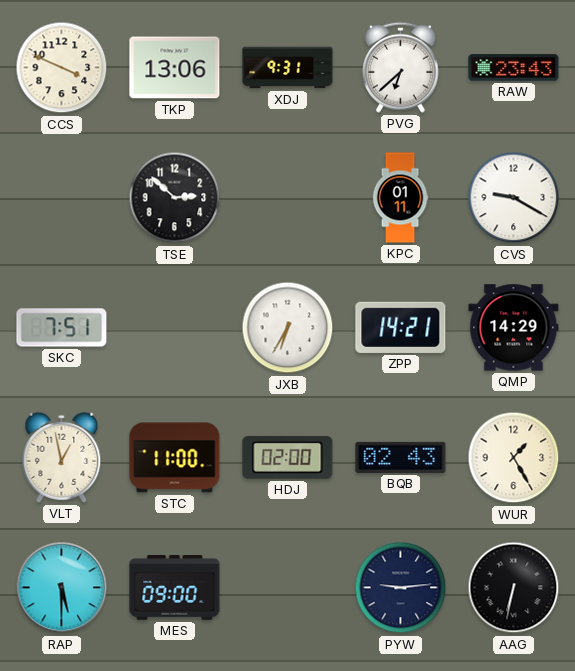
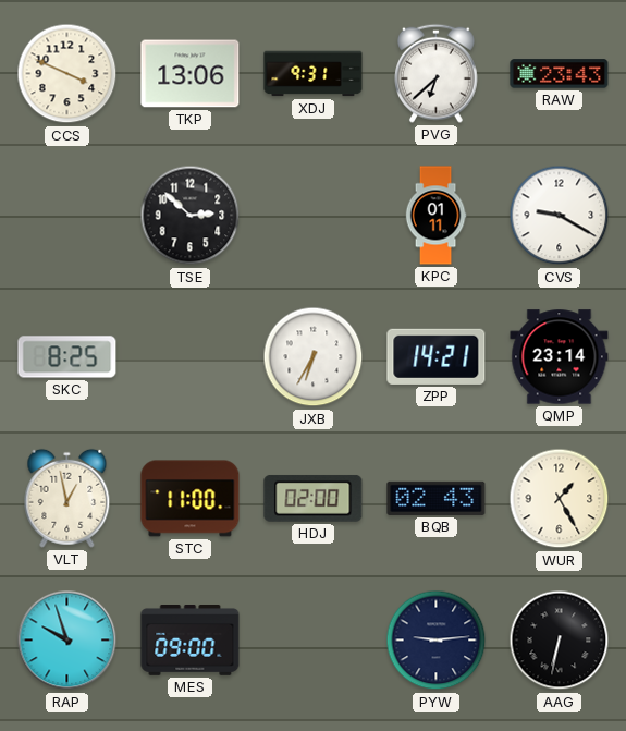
SKC: 7:51 -> 8:25 (67, 357)
QMP: 14:29 -> 23:14 (560, 357)
RAP: 5:30 -> 9:57 (67, 641)
